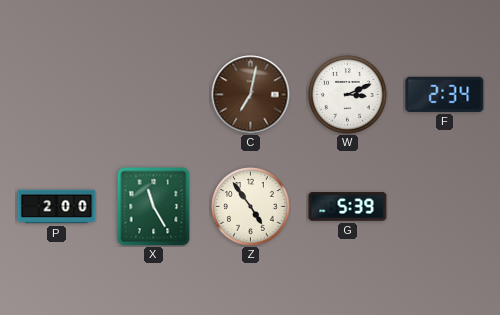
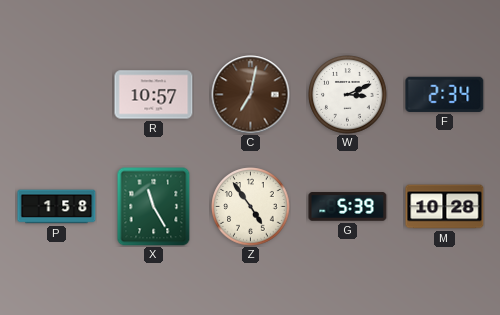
R: none -> 10:57 (154, 95)
P: 2:00 -> 1:58 (57, 207)
M: none -> 10:28 (445, 207)
